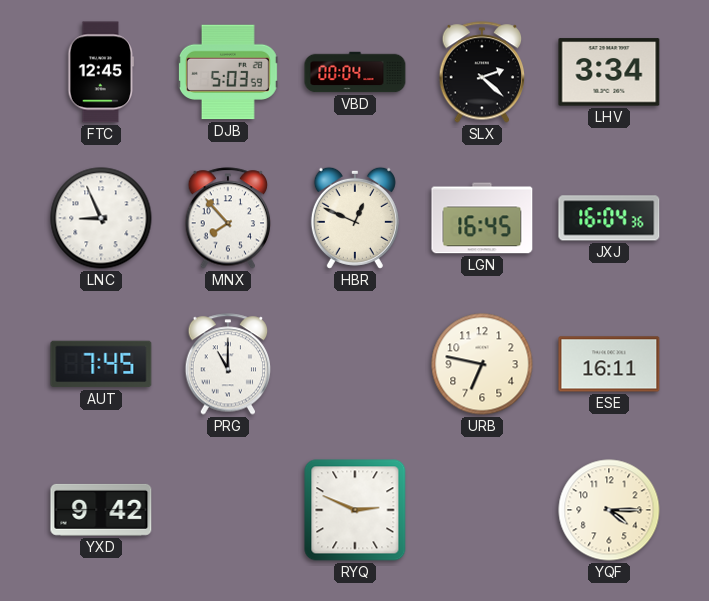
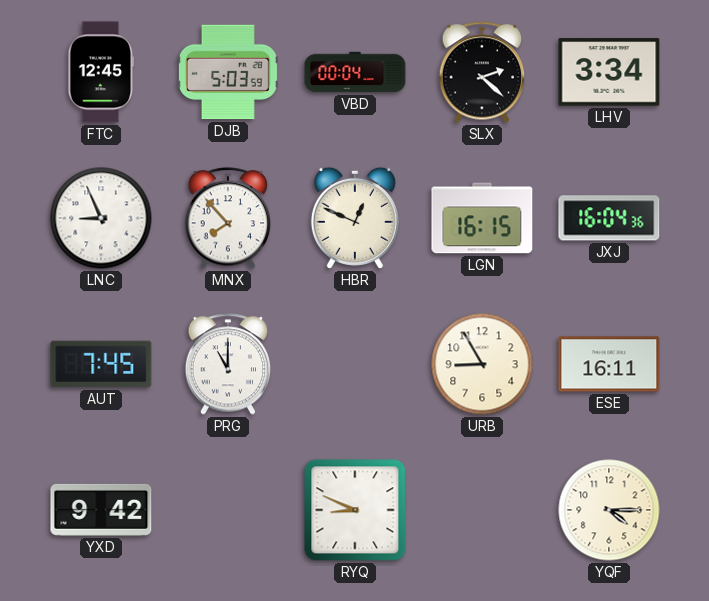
LGN: 16:45 -> 16:15 (482, 218)
URB: 6:47 -> 8:55 (482, 364)
RYQ: 2:49 -> 8:49 (355, 510)
